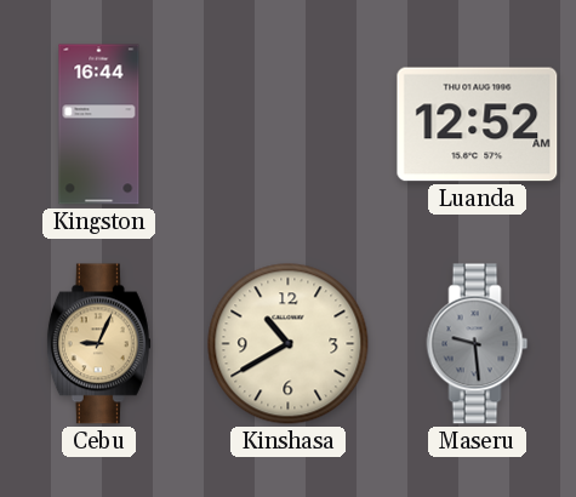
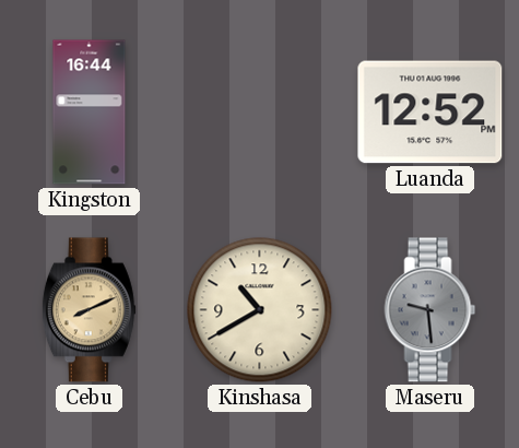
Luanda: 12:52 AM -> 12:52 PM (430, 113)
Cebu: 9:04 -> 8:11 (89, 310)
